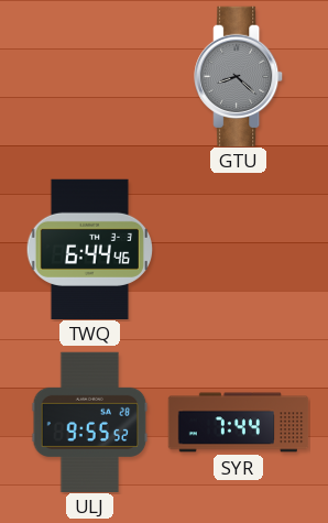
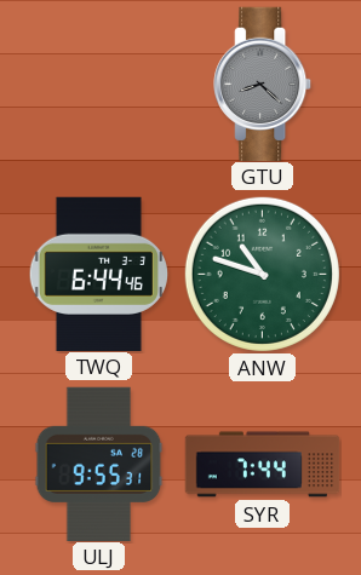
ANW: none -> 10:48 (262, 274)
ULJ: 9:55:52 -> 9:55:31 (99, 464)
